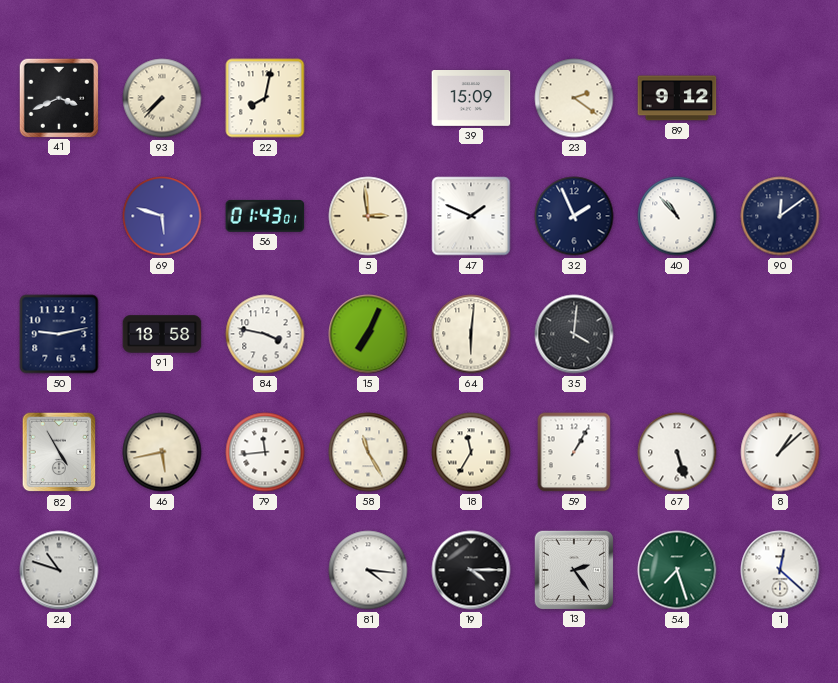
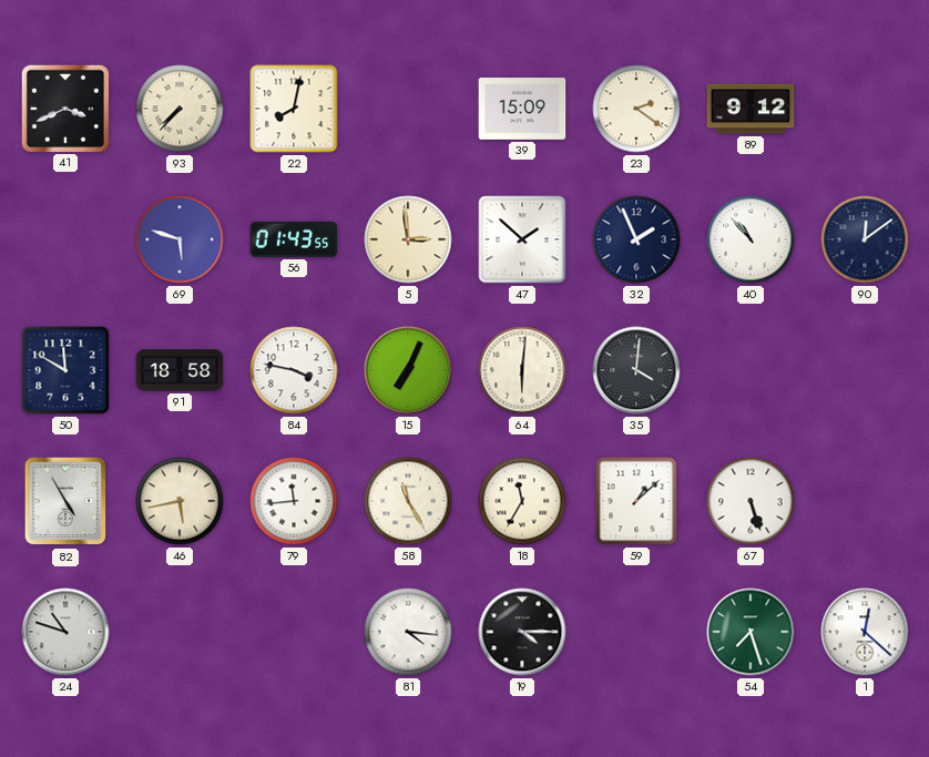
56: 01:43:01 -> 01:43:55 (294, 239)
47: 1:49 -> 1:52 (522, 239)
50: 9:13 -> 11:50 (65, 370)
59: 1:05 -> 1:08 (636, 501)
8: 1:08 -> none (780, 452)
13: 2:24 -> none (573, 569)
